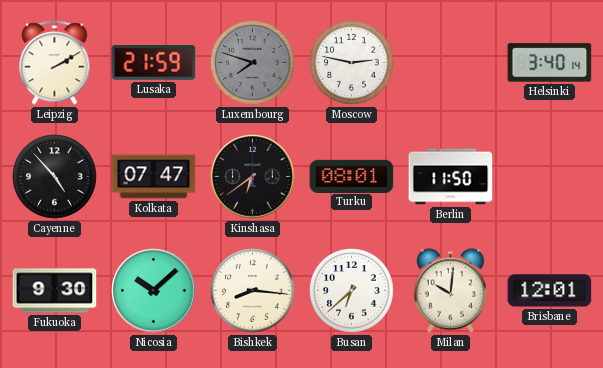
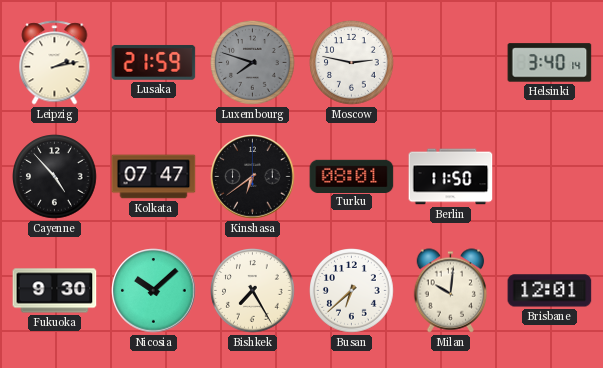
Leipzig: 2:10 -> 2:13 (55, 63)
Bishkek: 8:16 -> 7:25 (253, 291)
